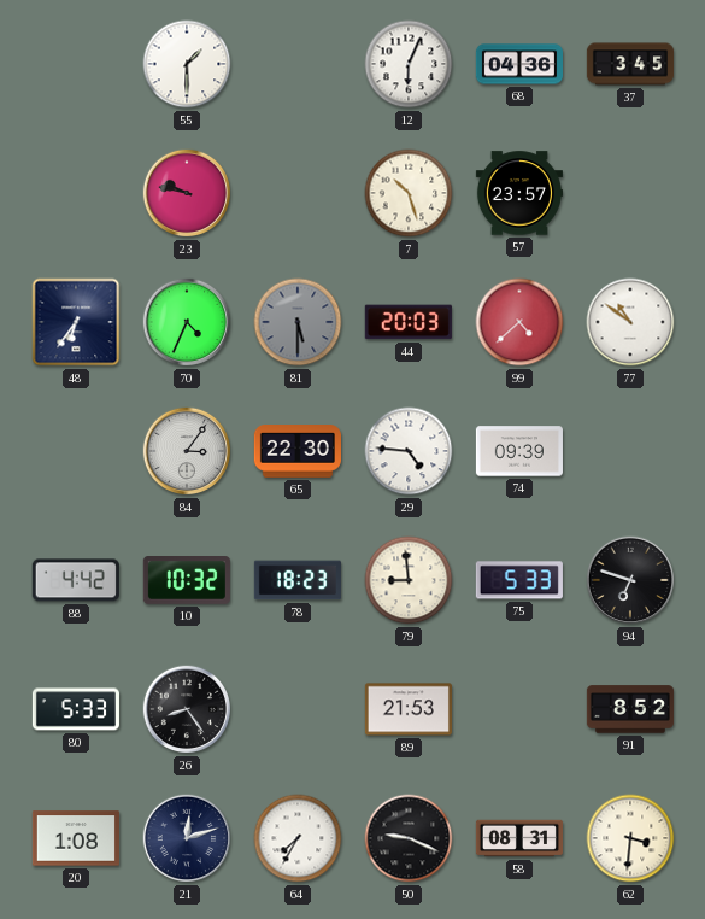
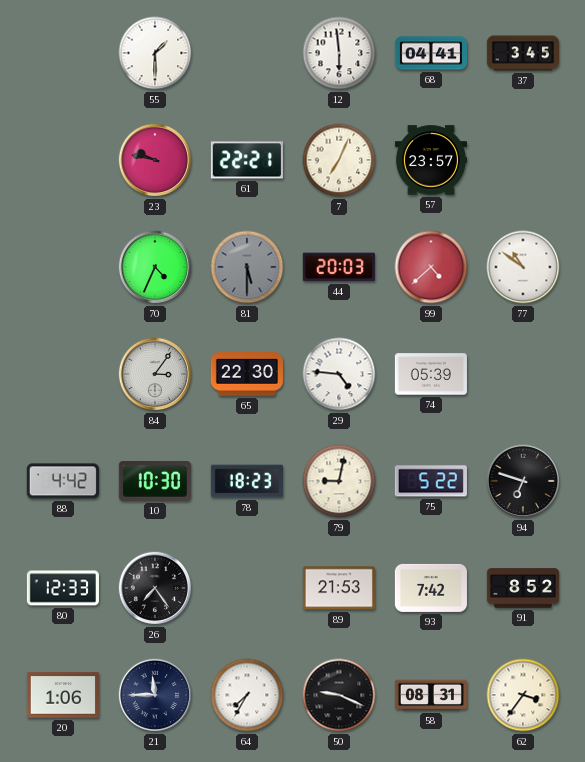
12: 6:04 -> 5:59 (339, 53)
68: 04:36 -> 04:41 (430, 53)
61: none -> 22:21 (247, 160)
7: 10:27 -> 7:04 (339, 160)
48: 6:36 -> none (76, 322)
74: 09:39 -> 05:39 (431, 374)
10: 10:32 -> 10:30 (155, 482)
79: 8:59 -> 9:02 (339, 481)
75: 5:33 -> 5:22 (431, 481)
80: 5:33 -> 12:33 (63, 588)
26: 8:24 -> 7:24 (155, 588)
93: none -> 7:42 (431, 588)
20: 1:08 -> 1:06 (63, 695)
21: 12:12 -> 11:45 (155, 695)
62: 3:31 -> 3:36 (523, 695)
